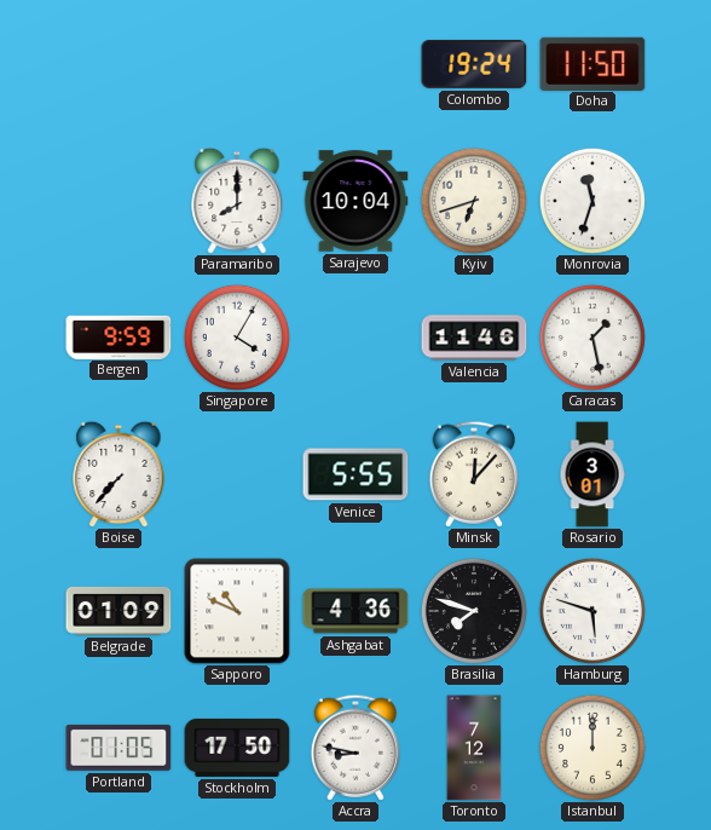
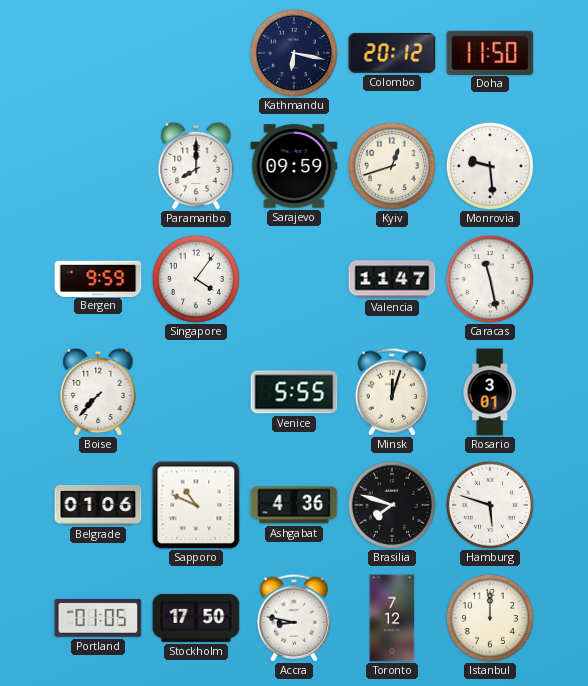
Kathmandu: none -> 6:17 (294, 53)
Colombo: 19:24 -> 20:12 (392, 53)
Sarajevo: 10:04 -> 09:59 (294, 166)
Kyiv: 6:42 -> 12:42 (392, 166)
Monrovia: 11:33 -> 9:29 (490, 166)
Singapore: 4:05 -> 4:06 (196, 279)
Valencia: 11:46 -> 11:47 (392, 279)
Caracas: 1:28 -> 11:28 (490, 279)
Minsk: 12:07 -> 12:03 (392, 392)
Belgrade: 01:09 -> 01:06 (98, 505)
